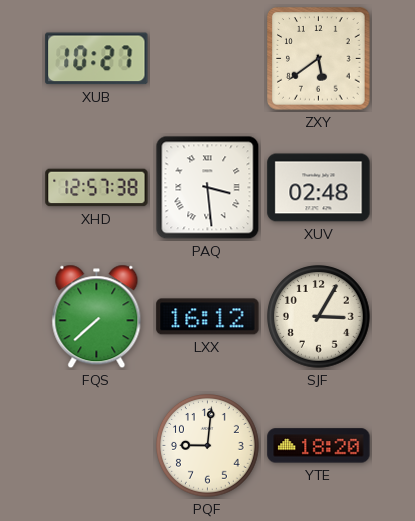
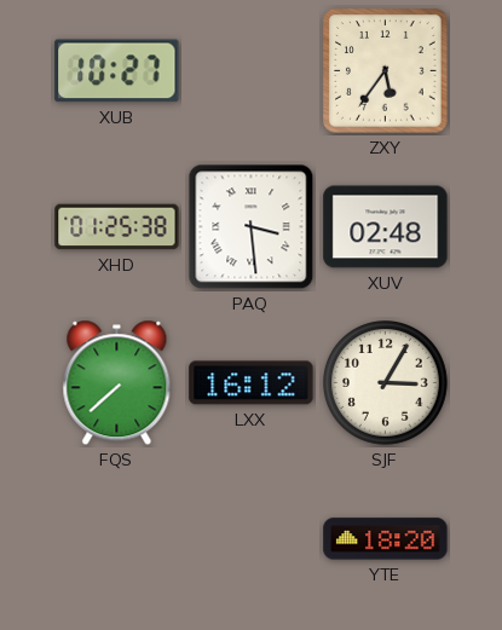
ZXY: 5:39 -> 5:36 (386, 71)
XHD: 12:57 -> 01:25 (117, 227)
PQF: 9:01 -> none (208, 446)
